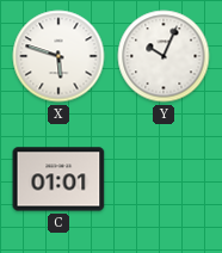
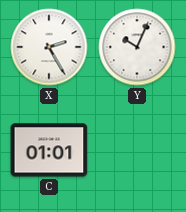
X: 5:48 -> 2:25 (49, 47)
